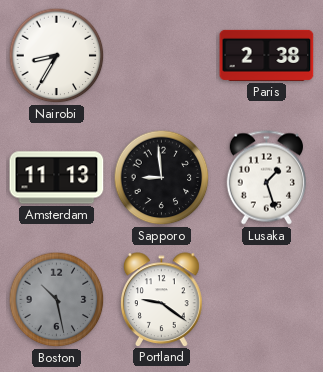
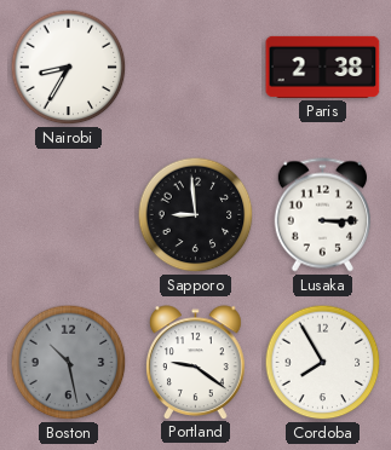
Amsterdam: 11:13 -> none (57, 178)
Lusaka: 1:27 -> 3:15 (322, 215)
Cordoba: none -> 7:55 (323, 363)
